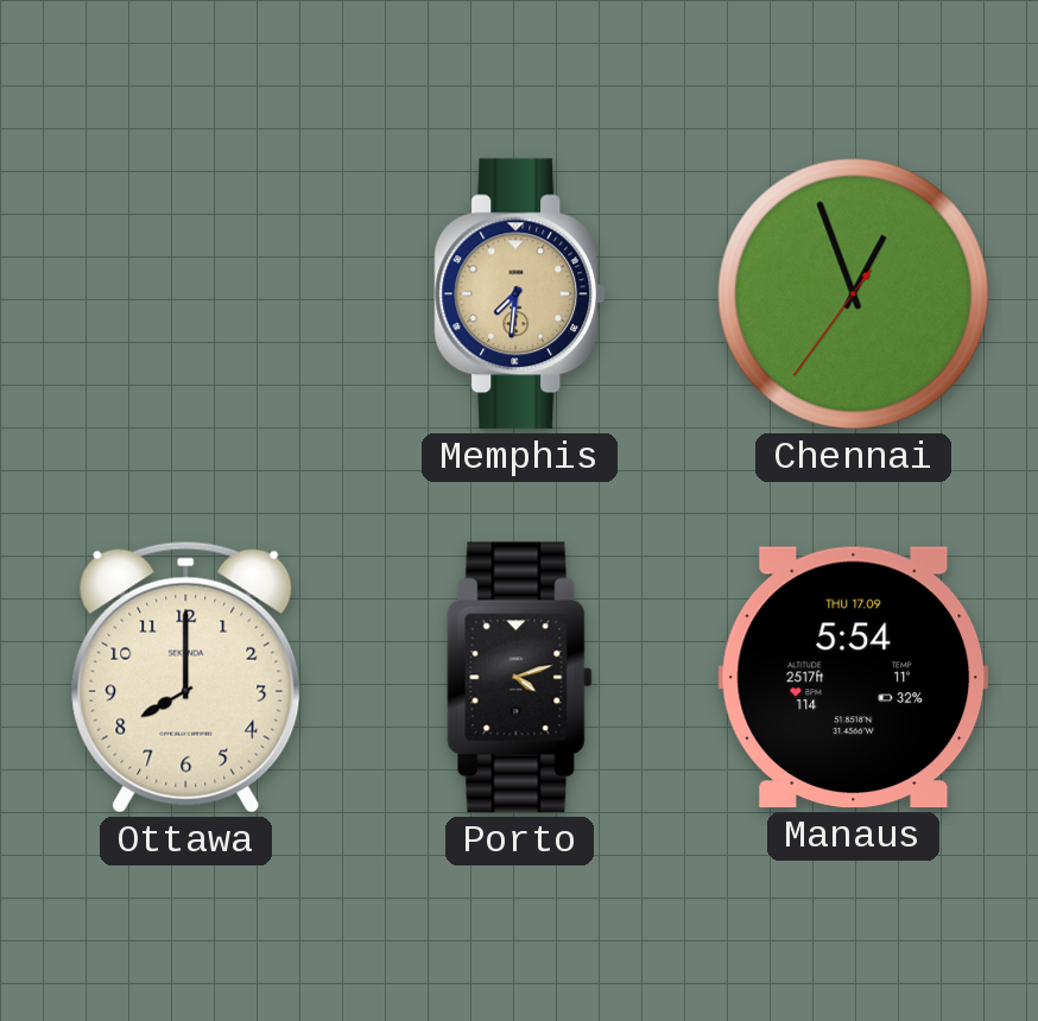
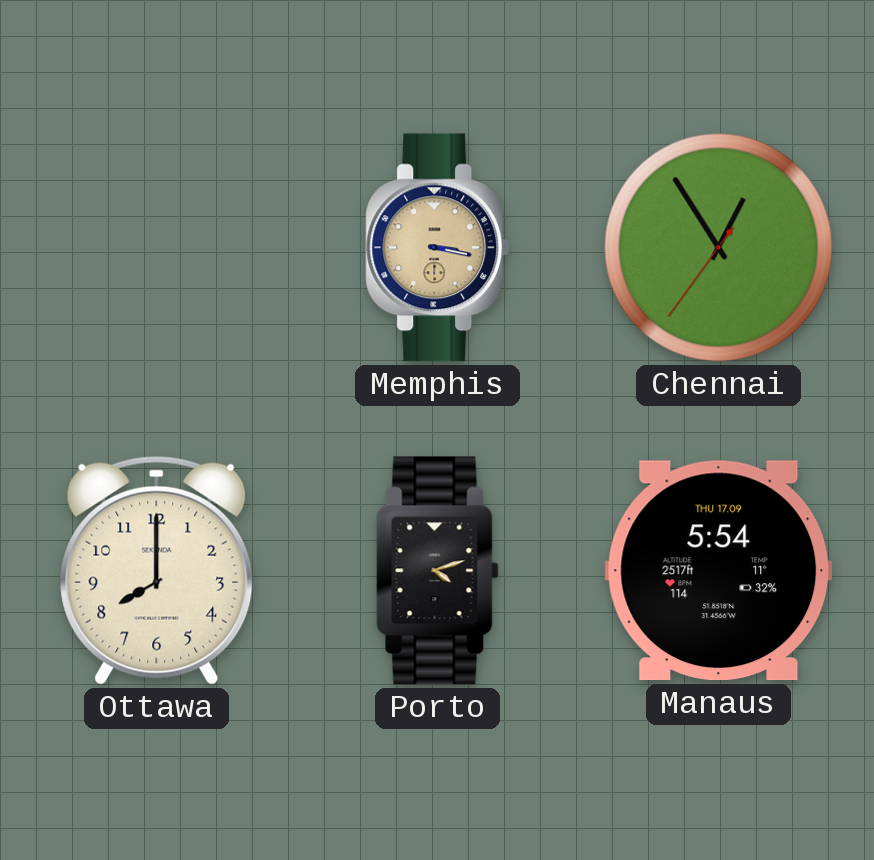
Memphis: 7:31 -> 3:17 (438, 248)
Chennai: 12:56 -> 12:54 (719, 248)
